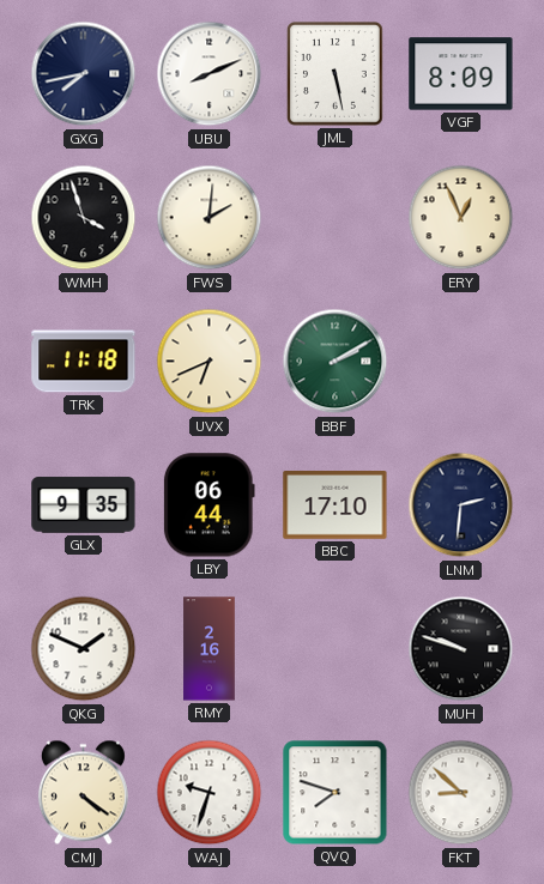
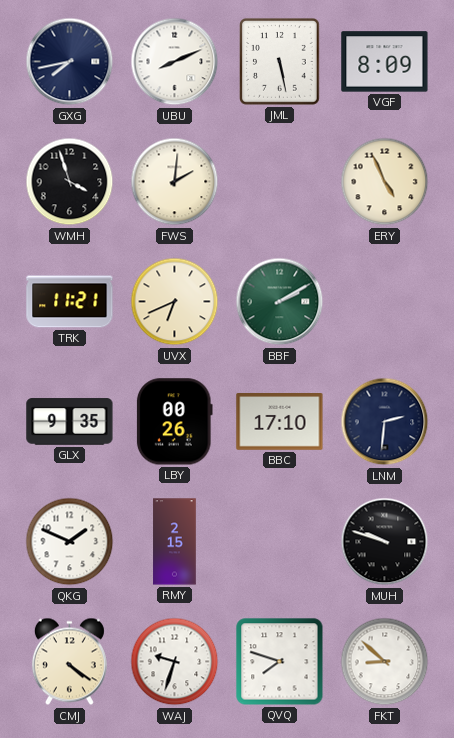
ERY: 12:56 -> 4:56 (385, 182)
TRK: 11:18 -> 11:21 (70, 302)
LBY: 06:44 -> 00:26 (174, 422)
RMY: 2:16 -> 2:15 (175, 542)
